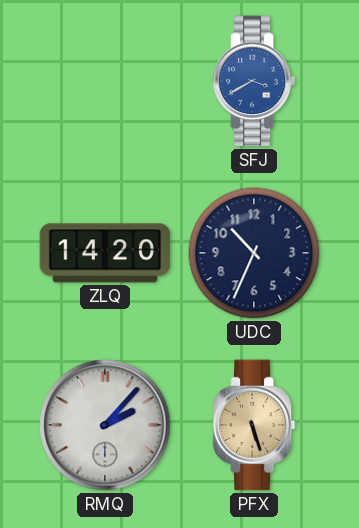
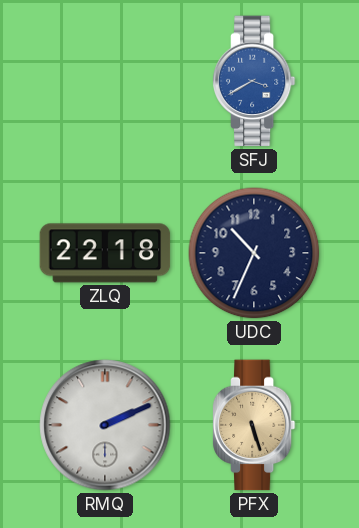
ZLQ: 14:20 -> 22:18 (105, 253)
RMQ: 2:07 -> 2:11 (105, 425)
